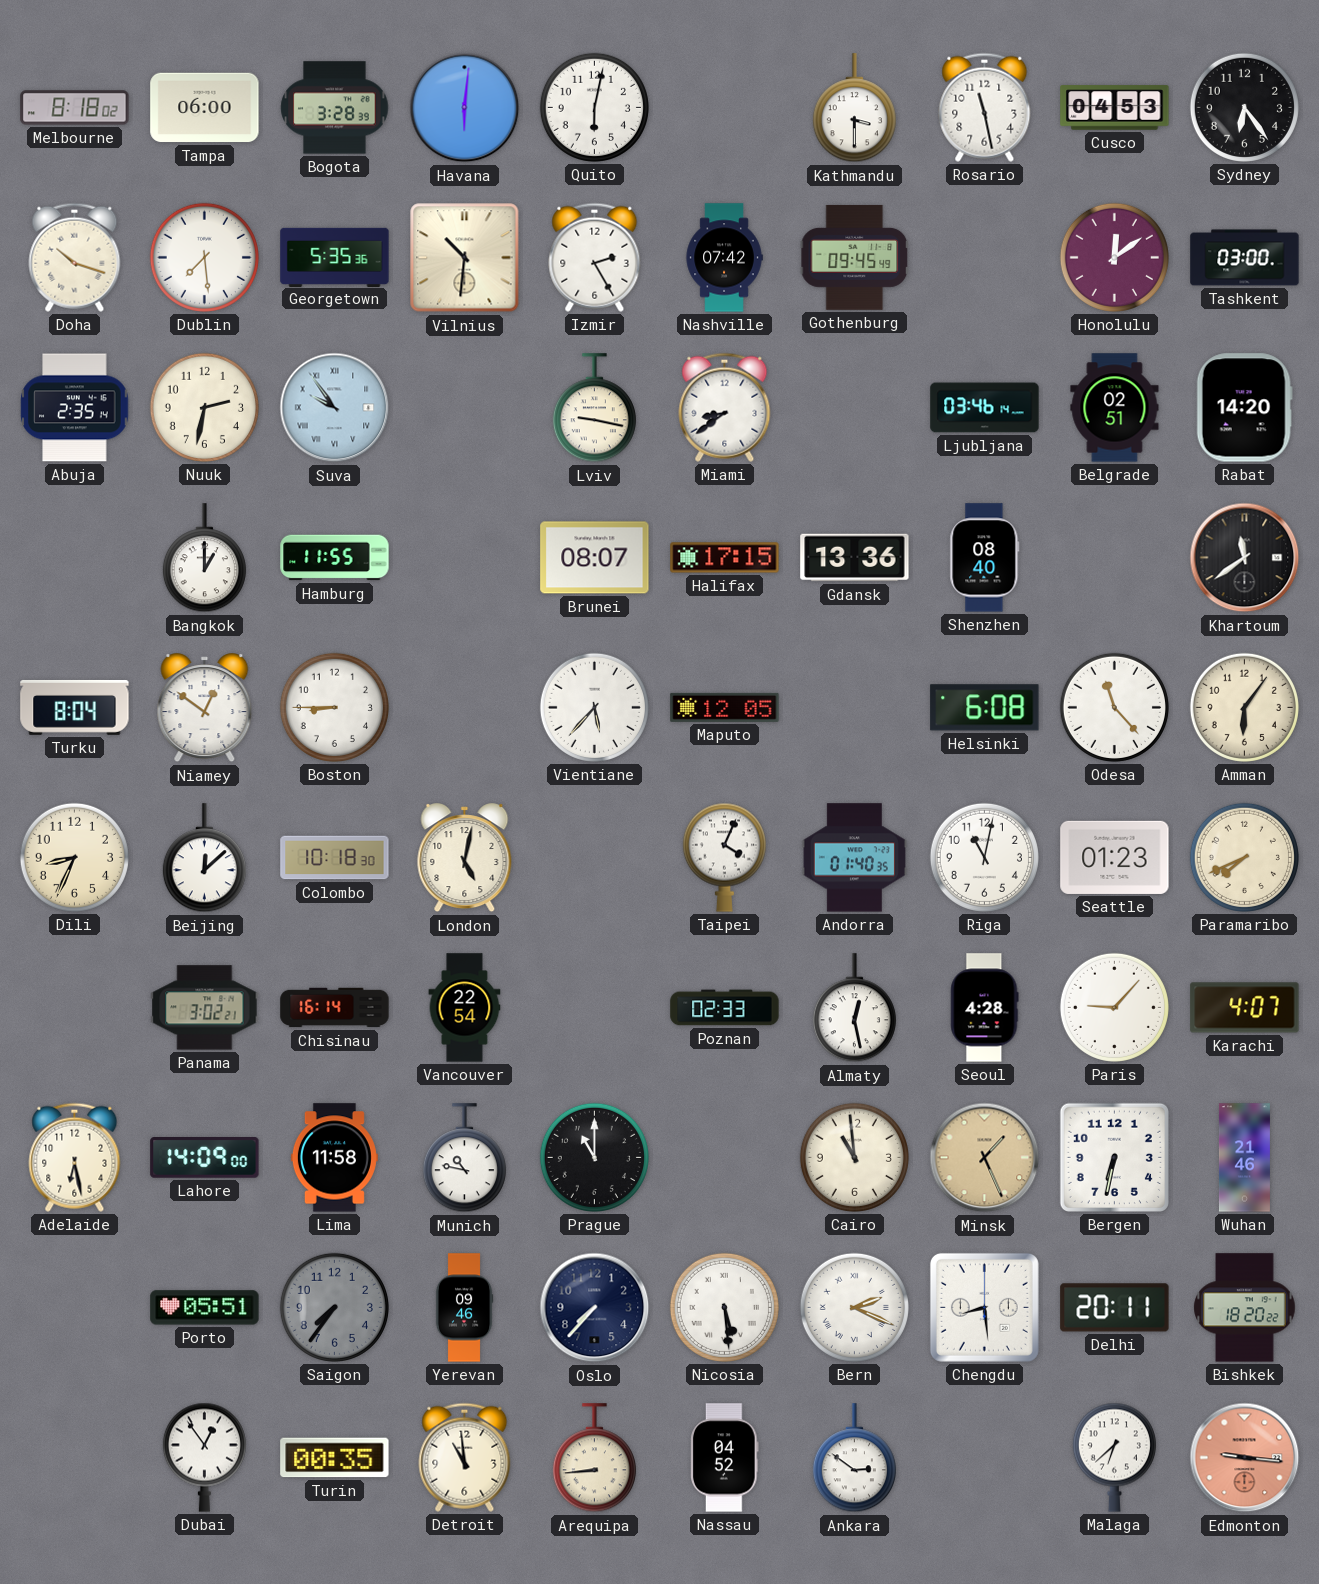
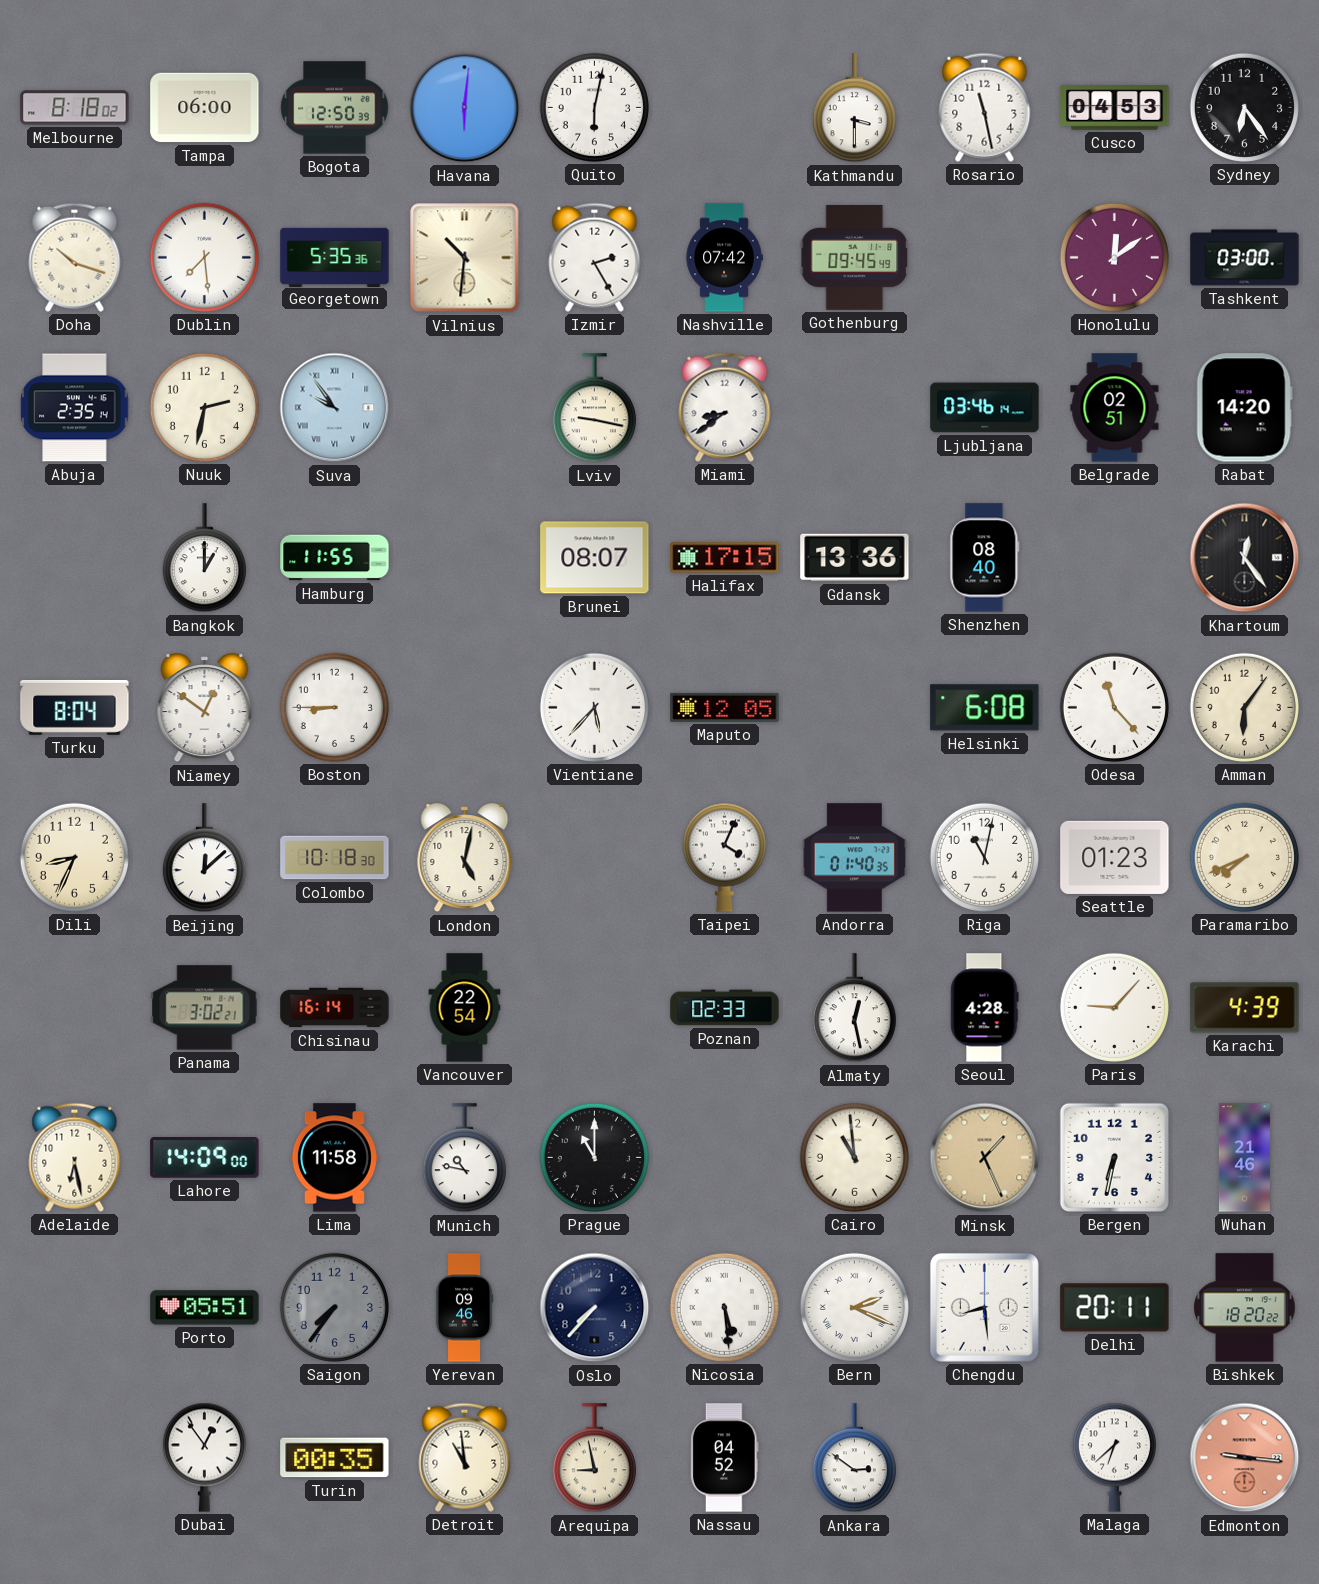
Bogota: 3:28 -> 12:50 (335, 108)
Khartoum: 11:39 -> 12:24 (1245, 558)
Karachi: 4:07 -> 4:39 (1245, 1008)
Arequipa: 8:44 -> 8:58 (594, 1458)
